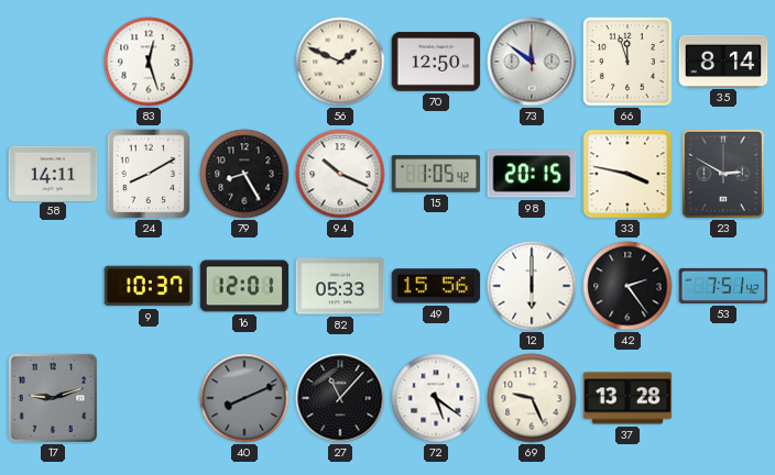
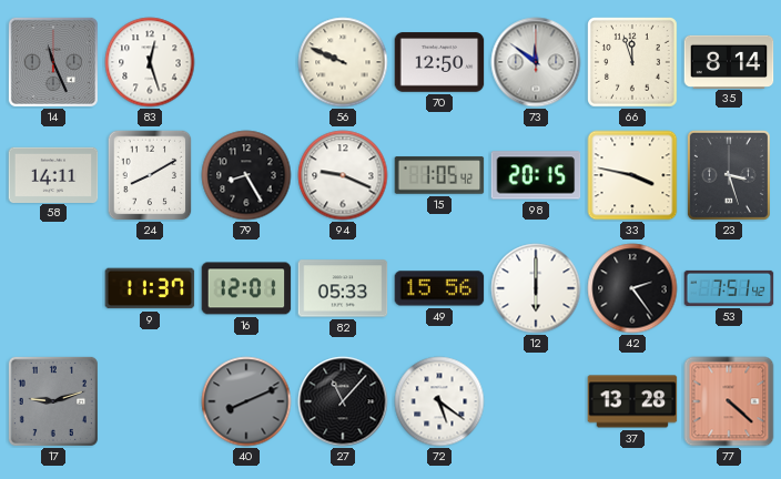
14: none -> 11:26 (53, 62)
56: 1:49 -> 9:49 (343, 62)
94: 10:19 -> 9:19 (343, 175)
23: 2:50 -> 3:27 (729, 175)
9: 10:37 -> 11:37 (150, 288)
69: 9:26 -> none (532, 398)
77: none -> 4:22 (729, 401)
